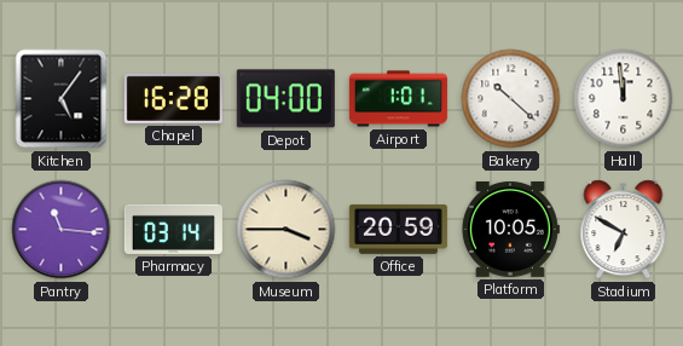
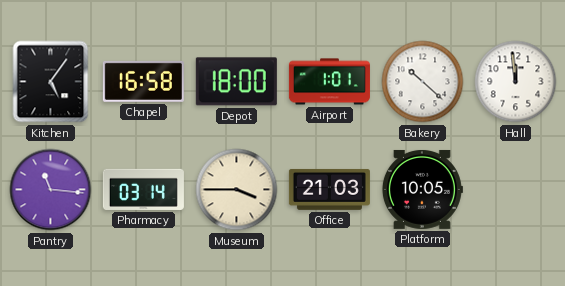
Chapel: 16:28 -> 16:58 (143, 81)
Depot: 04:00 -> 18:00 (236, 82)
Office: 20:59 -> 21:03 (329, 189)
Stadium: 6:50 -> none (624, 230)
